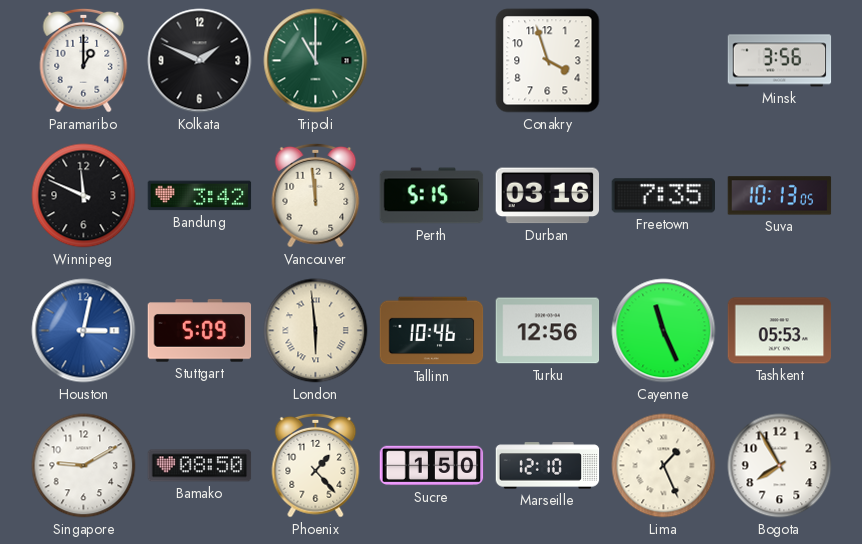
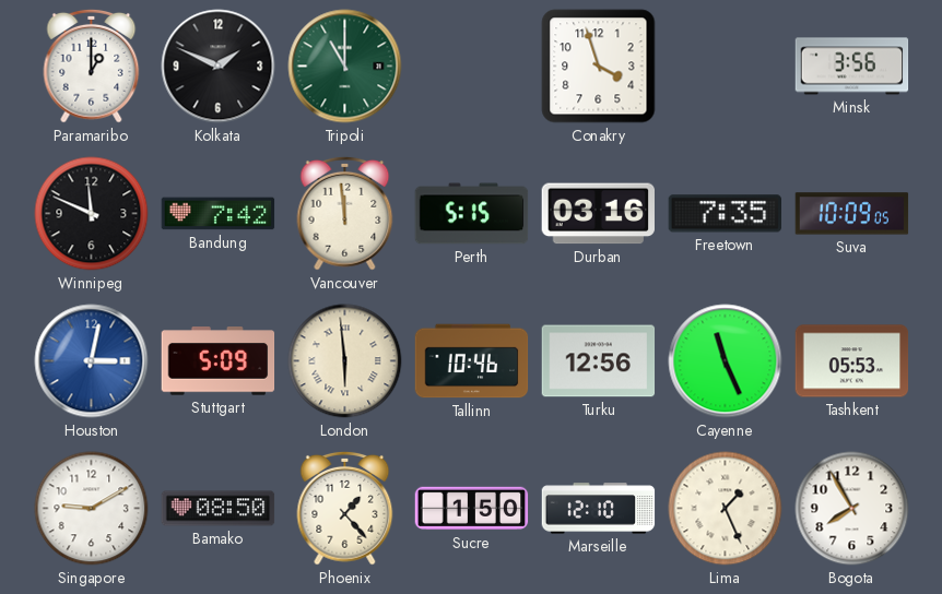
Bandung: 3:42 -> 7:42 (219, 214)
Suva: 10:13 -> 10:09 (852, 214)
